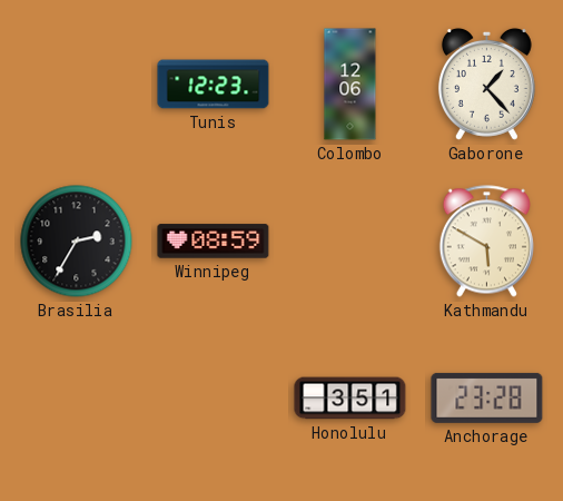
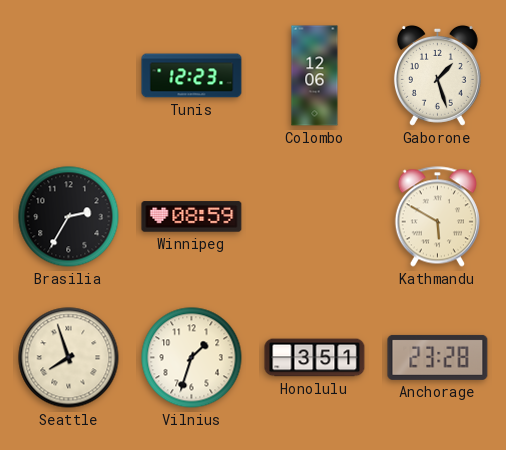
Gaborone: 1:23 -> 1:27 (437, 75)
Seattle: none -> 7:57 (69, 358)
Vilnius: none -> 1:33 (192, 358)
